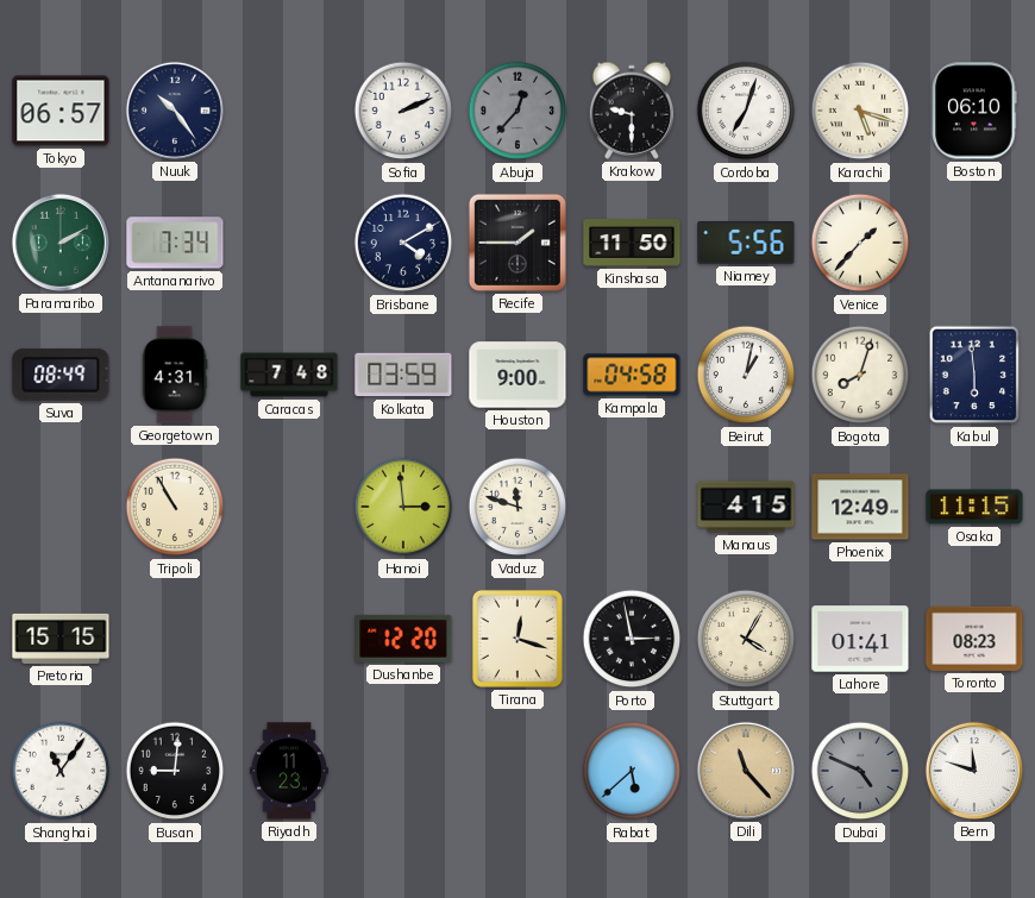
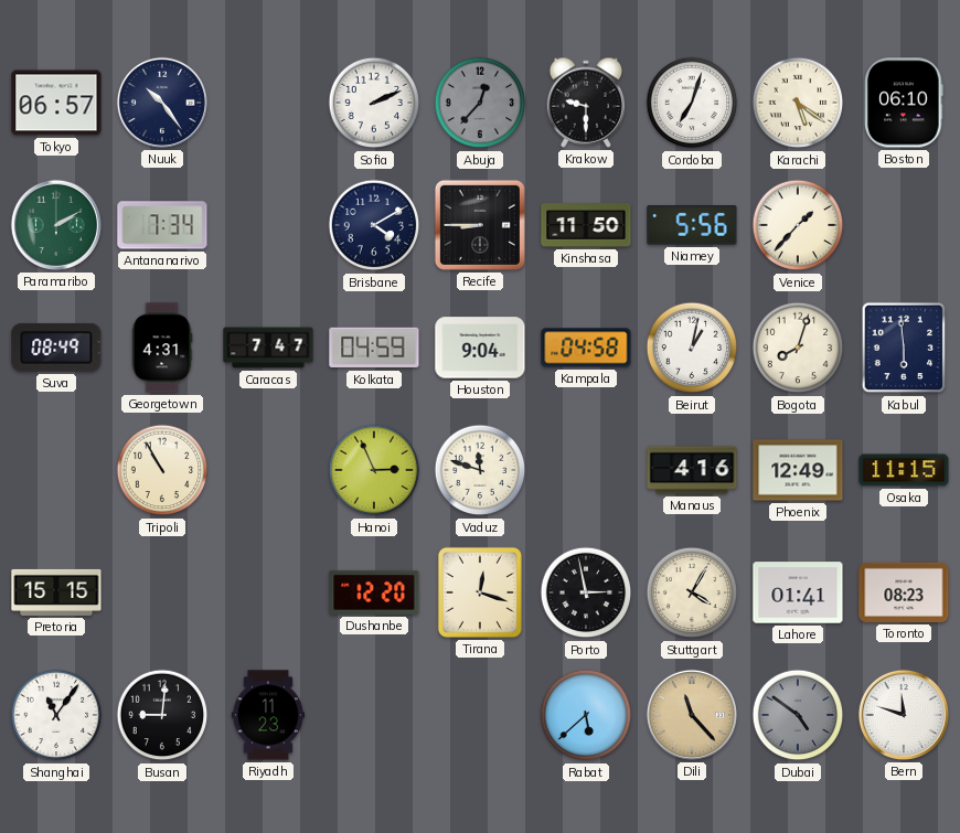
Karachi: 5:18 -> 5:21 (798, 103)
Recife: 1:45 -> 8:45 (480, 225)
Caracas: 7:48 -> 7:47 (268, 348)
Kolkata: 03:59 -> 04:59 (374, 348)
Houston: 9:00 -> 9:04 (480, 348)
Hanoi: 2:59 -> 2:56 (374, 470)
Manaus: 4:15 -> 4:16 (692, 470)
Dubai: 4:49 -> 4:51 (798, 715)
